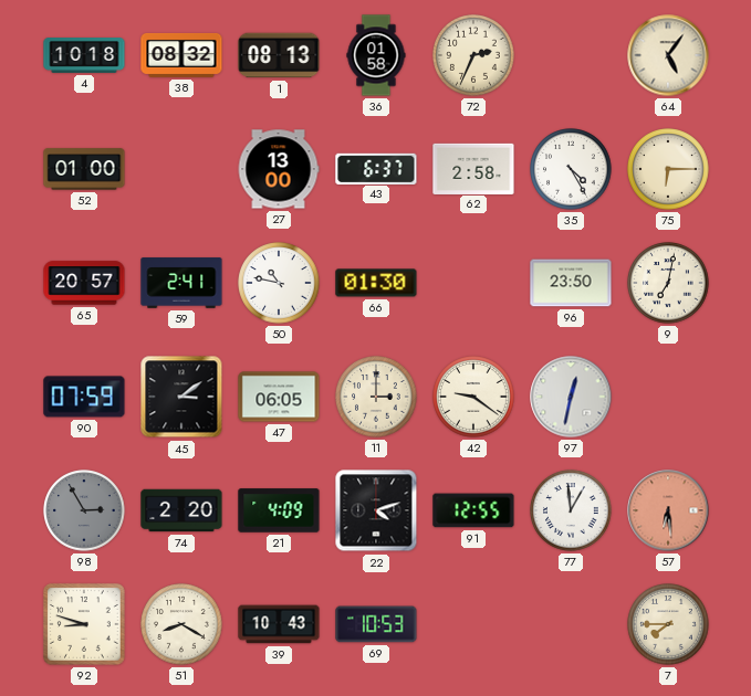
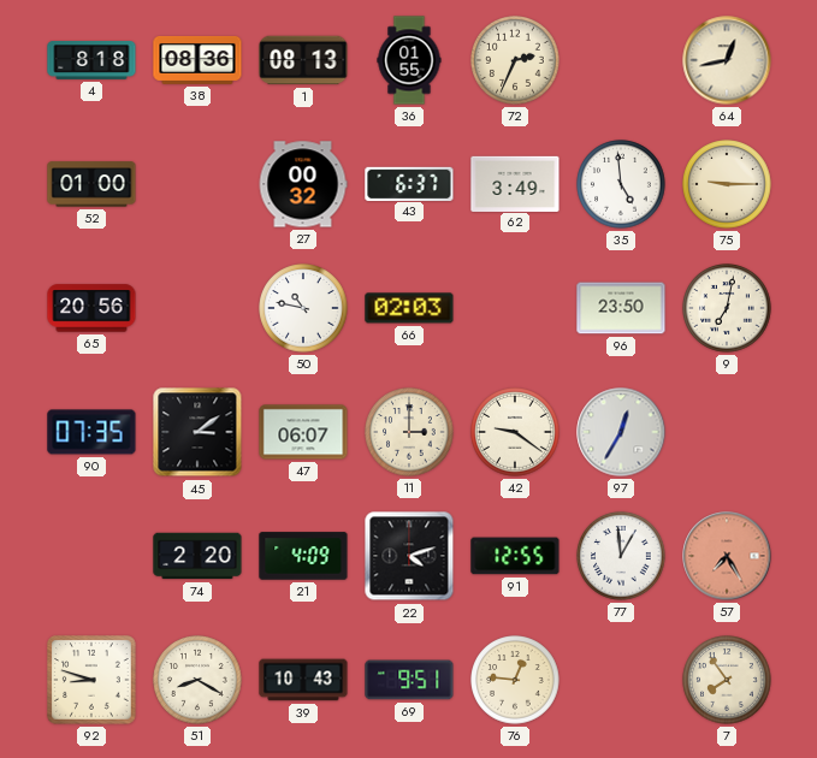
4: 10:18 -> 8:18 (91, 61)
38: 08:32 -> 08:36 (197, 60)
36: 01:58 -> 01:55 (409, 60)
64: 5:06 -> 12:43 (727, 60)
27: 13:00 -> 00:32 (303, 184)
62: 2:58 -> 3:49 (515, 183)
35: 4:25 -> 4:59 (621, 184)
75: 6:15 -> 9:15 (727, 184)
65: 20:57 -> 20:56 (91, 308)
59: 2:41 -> none (181, 283)
66: 01:30 -> 02:03 (409, 308)
90: 07:59 -> 07:35 (91, 432)
47: 06:05 -> 06:07 (303, 432)
97: 12:32 -> 12:35 (621, 432)
98: 2:55 -> none (84, 510)
57: 6:29 -> 7:25 (727, 556)
69: 10:53 -> 9:51 (409, 680)
76: none -> 12:46 (515, 680)
7: 7:45 -> 7:54 (727, 680)
